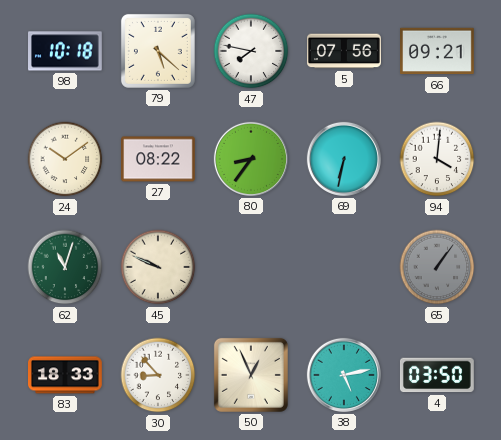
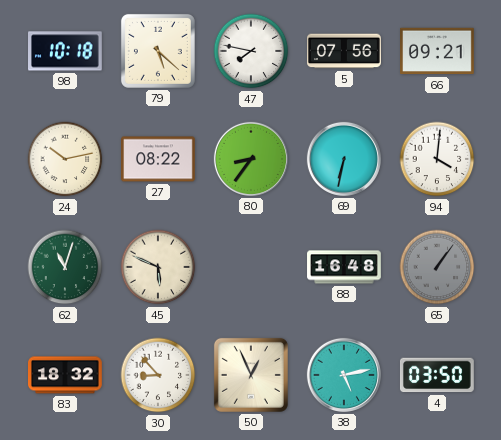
24: 10:09 -> 10:13 (65, 159)
45: 9:49 -> 5:49 (158, 267)
88: none -> 16:48 (344, 267)
83: 18:33 -> 18:32 (66, 375)
